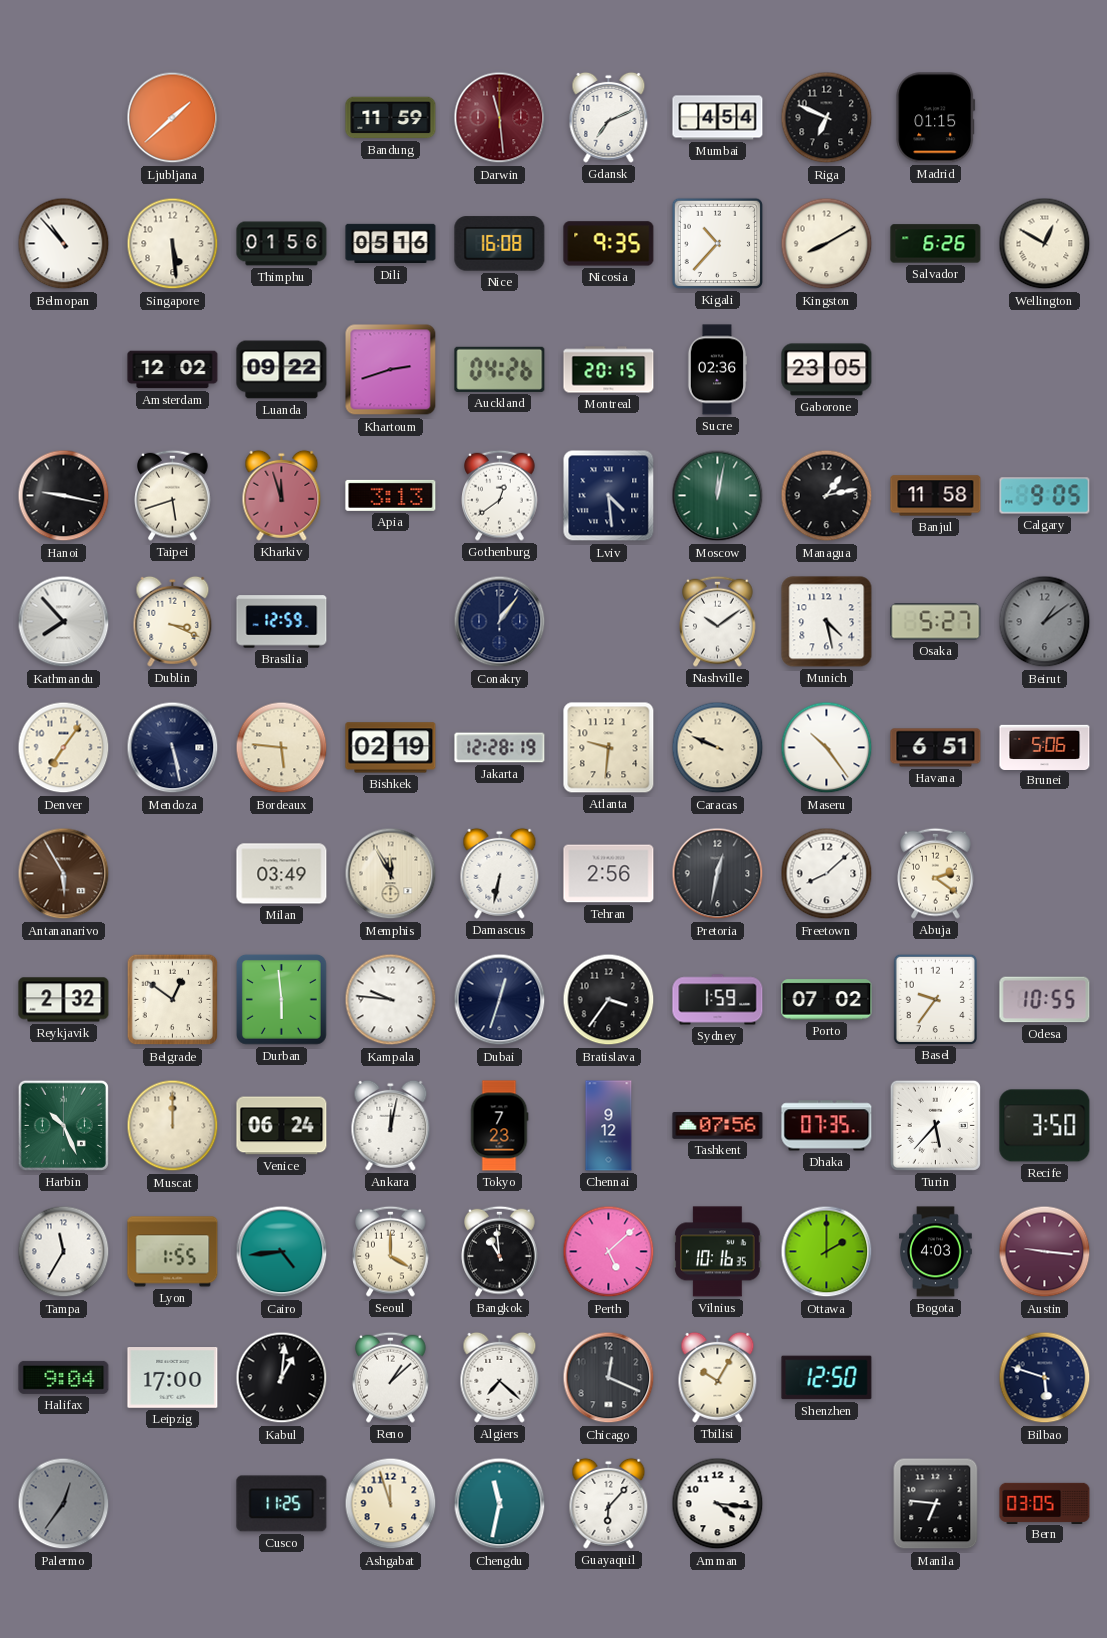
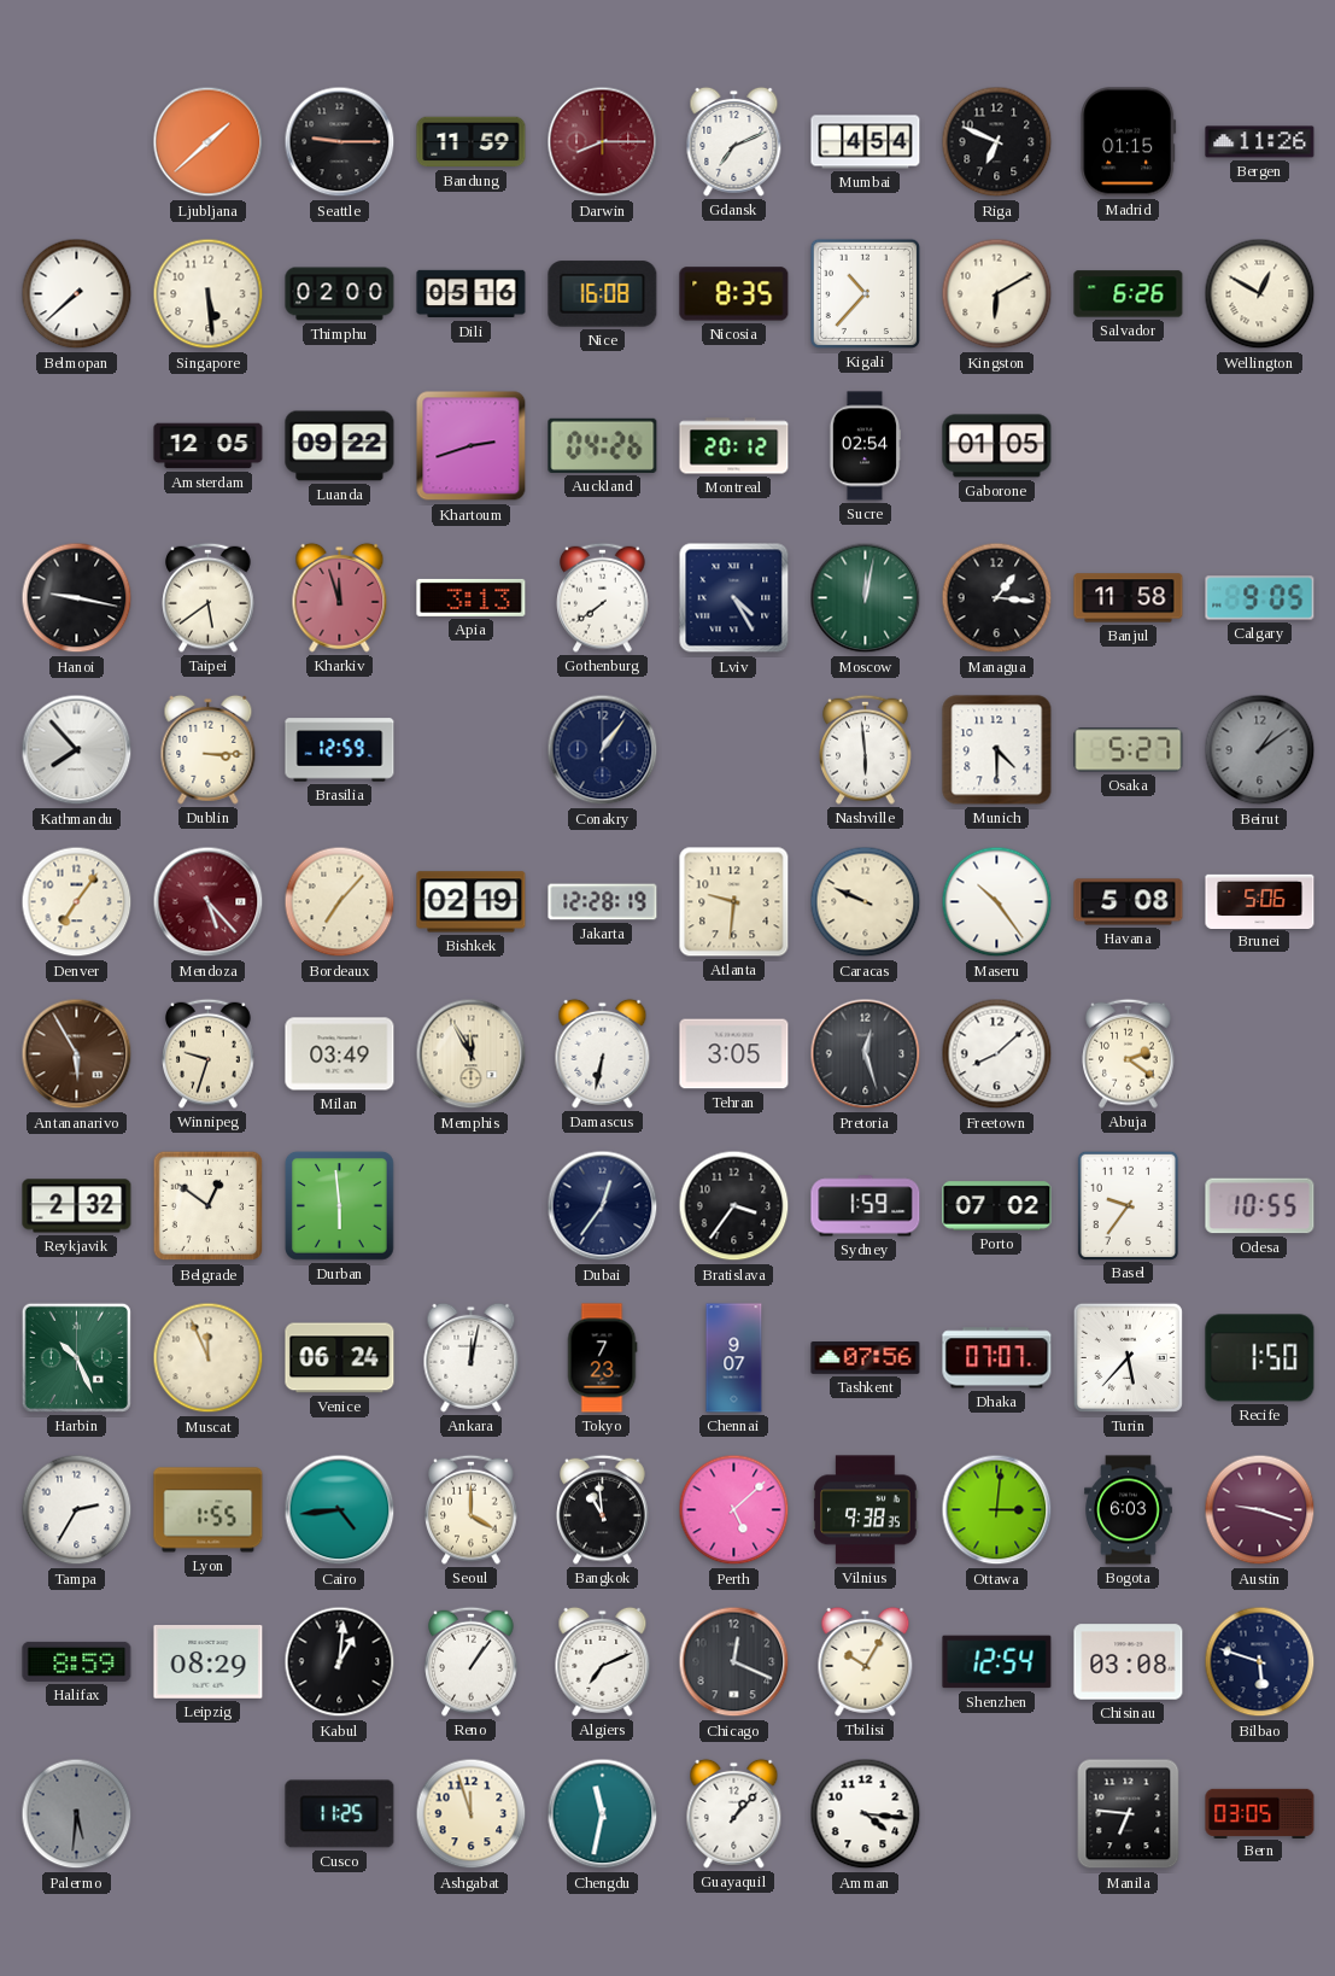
Seattle: none -> 9:15 (340, 142)
Darwin: 11:29 -> 8:15 (603, 142)
Bergen: none -> 11:26 (1260, 142)
Belmopan: 10:53 -> 7:38 (77, 294)
Thimphu: 01:56 -> 02:00 (340, 294)
Nicosia: 9:35 -> 8:35 (734, 294)
Kingston: 8:10 -> 6:10 (997, 294)
Amsterdam: 12:02 -> 12:05 (209, 446)
Montreal: 20:15 -> 20:12 (734, 446)
Sucre: 02:36 -> 02:54 (863, 446)
Gaborone: 23:05 -> 01:05 (997, 446)
Taipei: 5:42 -> 5:39 (209, 597)
Gothenburg: 12:39 -> 7:39 (603, 597)
Lviv: 4:29 -> 4:25 (734, 598)
Managua: 1:13 -> 1:16 (997, 598)
Dublin: 3:19 -> 3:15 (209, 749)
Nashville: 10:09 -> 5:59 (866, 749)
Munich: 4:28 -> 4:30 (997, 750)
Mendoza: 5:28 -> 5:23 (209, 902)
Mendoza dial: navy -> burgundy (209, 902)
Bordeaux: 5:46 -> 7:07 (340, 902)
Havana: 6:51 -> 5:08 (1129, 902)
Winnipeg: none -> 9:33 (209, 1053)
Tehran: 2:56 -> 3:05 (734, 1054)
Pretoria: 12:32 -> 12:27 (866, 1054)
Kampala: 9:46 -> none (391, 1000)
Dubai: 12:33 -> 12:36 (603, 1206)
Muscat: 12:00 -> 11:56 (209, 1358)
Chennai: 9:12 -> 9:07 (734, 1358)
Dhaka: 07:35 -> 07:07 (997, 1358)
Recife: 3:50 -> 1:50 (1260, 1358)
Tampa: 11:35 -> 2:35 (77, 1510)
Vilnius: 10:16 -> 9:38 (866, 1510)
Ottawa: 2:00 -> 3:01 (997, 1510)
Bogota: 4:03 -> 6:03 (1129, 1510)
Austin: 9:16 -> 9:18 (1260, 1510)
Halifax: 9:04 -> 8:59 (77, 1661)
Leipzig: 17:00 -> 08:29 (209, 1662)
Reno: 1:08 -> 1:06 (472, 1661)
Algiers: 7:22 -> 7:11 (603, 1661)
Shenzhen: 12:50 -> 12:54 (997, 1662)
Chisinau: none -> 03:08 (1129, 1662)
Palermo: 12:36 -> 5:31 (77, 1814)
Guayaquil: 6:07 -> 1:07 (734, 1813)
